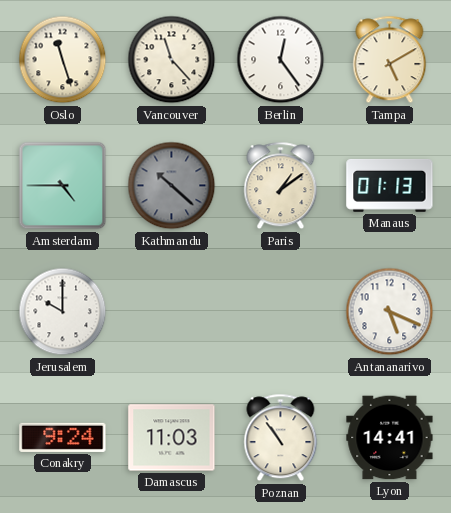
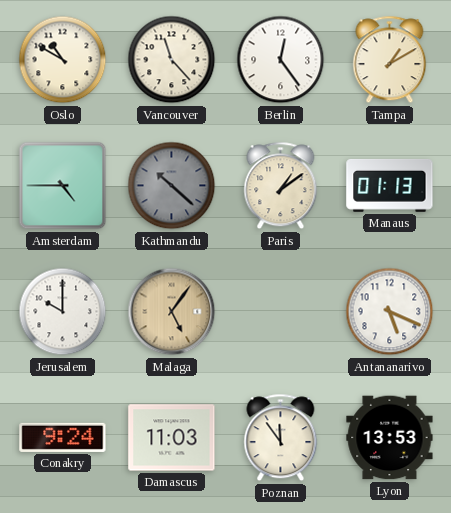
Oslo: 11:27 -> 10:50 (63, 60)
Tampa: 5:10 -> 1:10 (390, 60)
Malaga: none -> 5:06 (172, 312)
Poznan: 10:54 -> 11:54 (281, 438)
Lyon: 14:41 -> 13:53 (390, 438)
